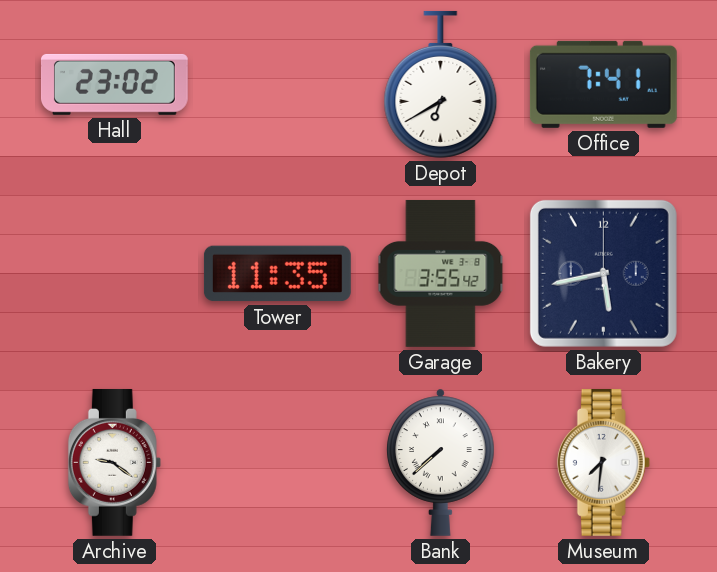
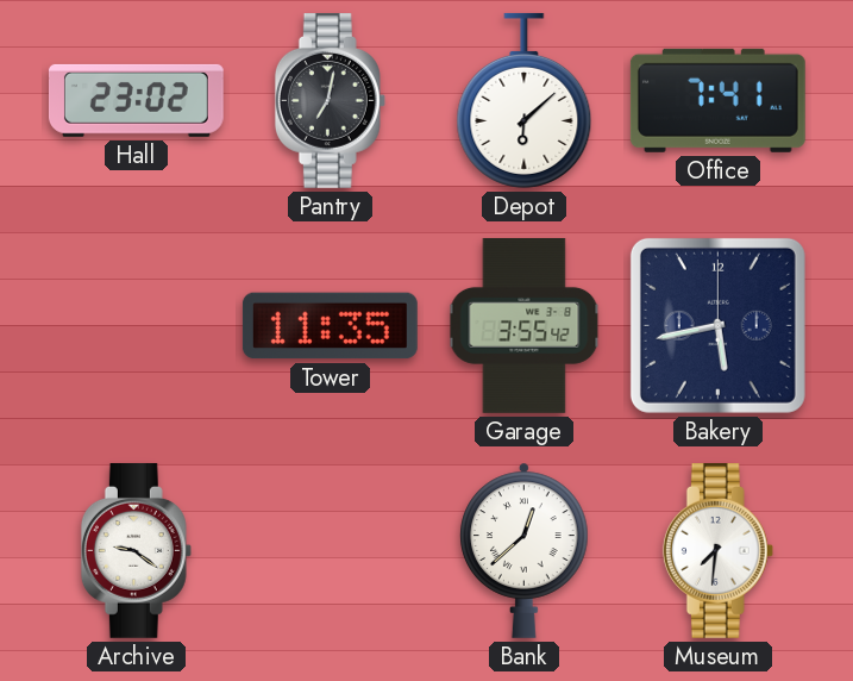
Pantry: none -> 7:02 (330, 100)
Depot: 6:40 -> 6:08 (525, 100)
Bank: 7:38 -> 12:38 (525, 550)
